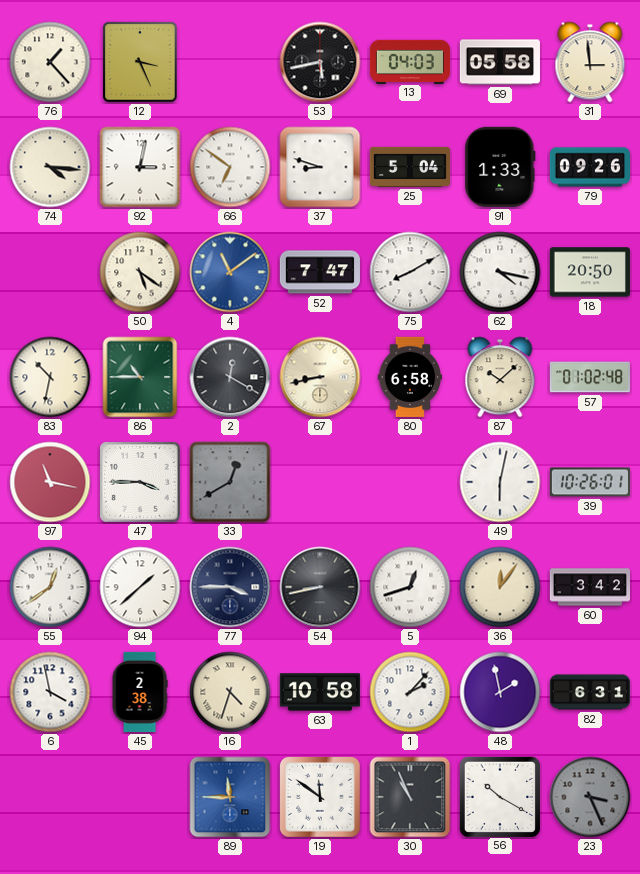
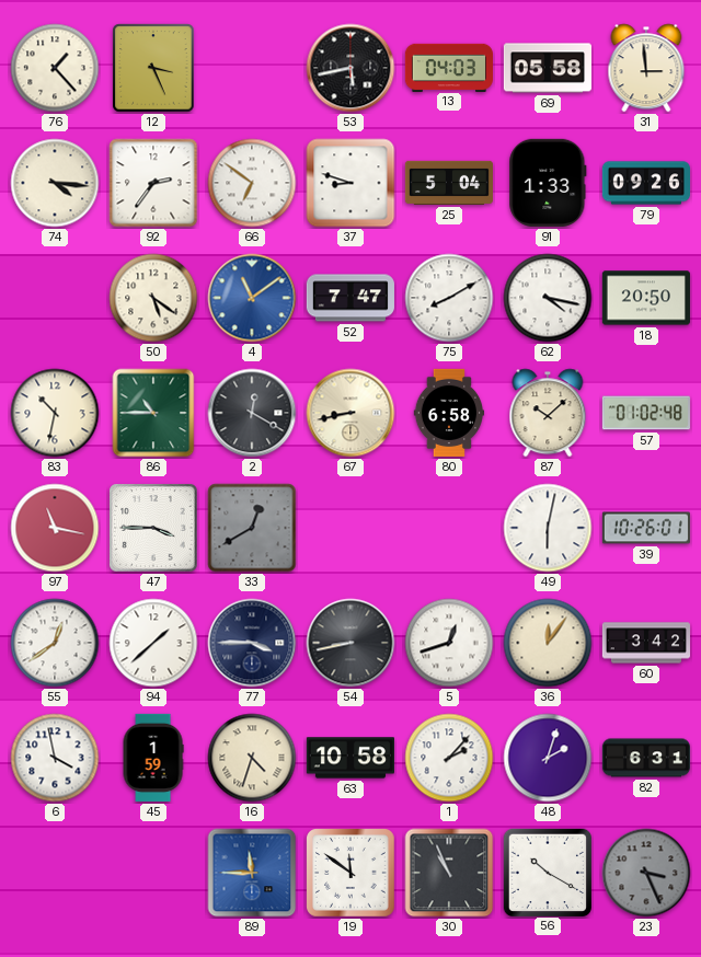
92: 3:02 -> 2:36 (153, 183)
45: 2:38 -> 1:59 (153, 758)
48: 1:58 -> 2:03 (548, 758)
